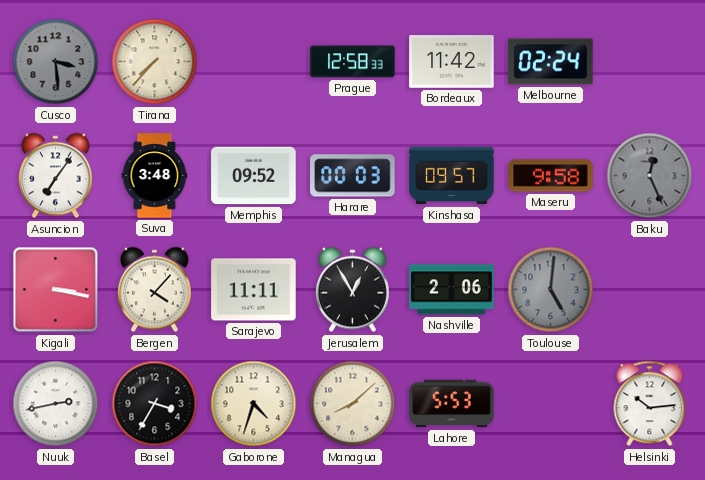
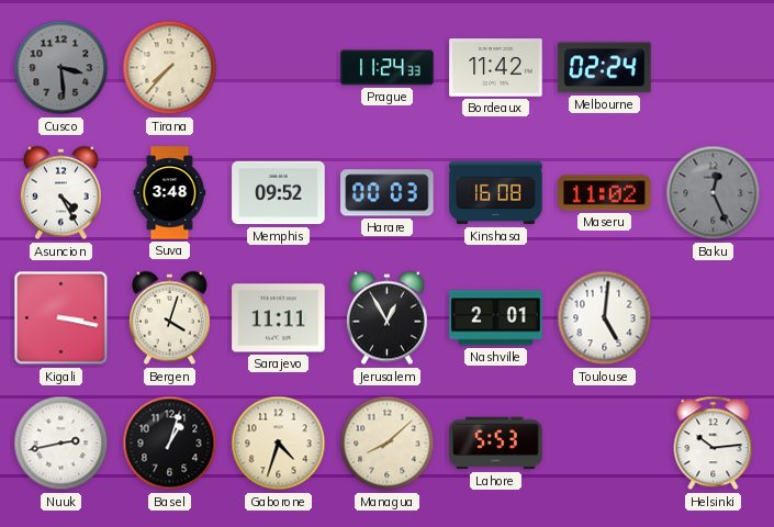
Prague: 12:58 -> 11:24 (388, 68)
Asuncion: 7:06 -> 4:25 (60, 193)
Kinshasa: 09:57 -> 16:08 (496, 193)
Maseru: 9:58 -> 11:02 (605, 193)
Bergen: 4:07 -> 4:03 (169, 318)
Nashville: 2:06 -> 2:01 (496, 318)
Toulouse dial: grey -> white (605, 318)
Basel: 3:35 -> 1:03 (170, 444)
